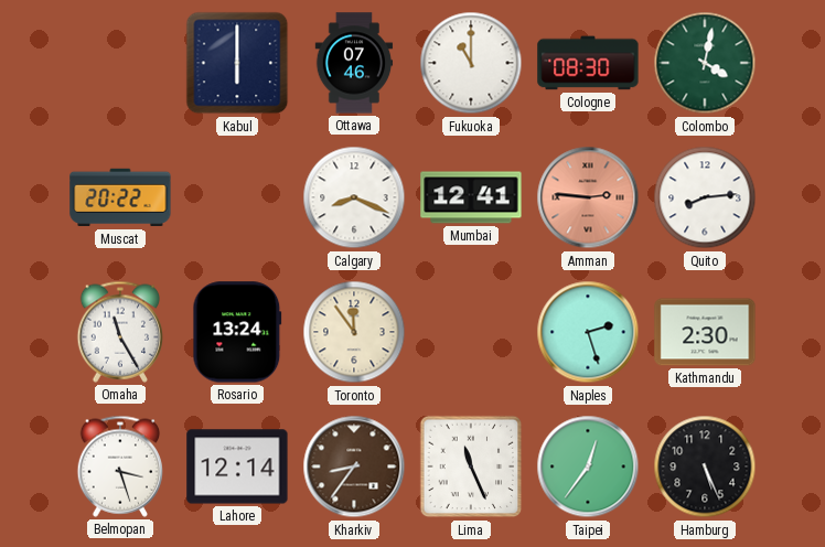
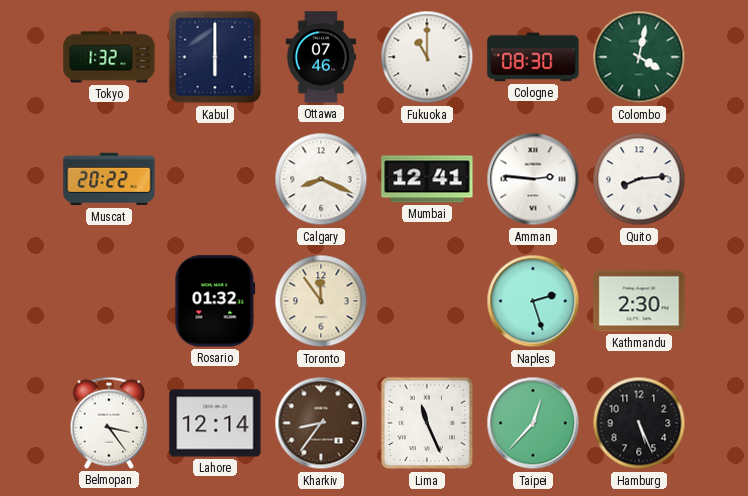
Tokyo: none -> 1:32 (109, 57)
Amman dial: salmon -> white (533, 179)
Omaha: 11:25 -> none (119, 332)
Rosario: 13:24 -> 01:32 (215, 301)
Belmopan: 3:27 -> 3:24 (108, 423)
Taipei: 12:36 -> 12:37 (533, 423)
